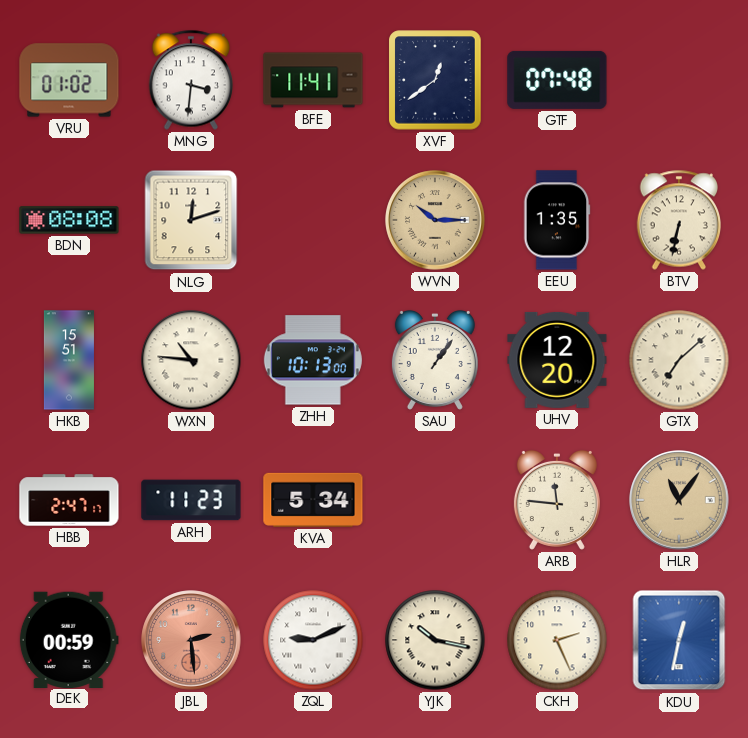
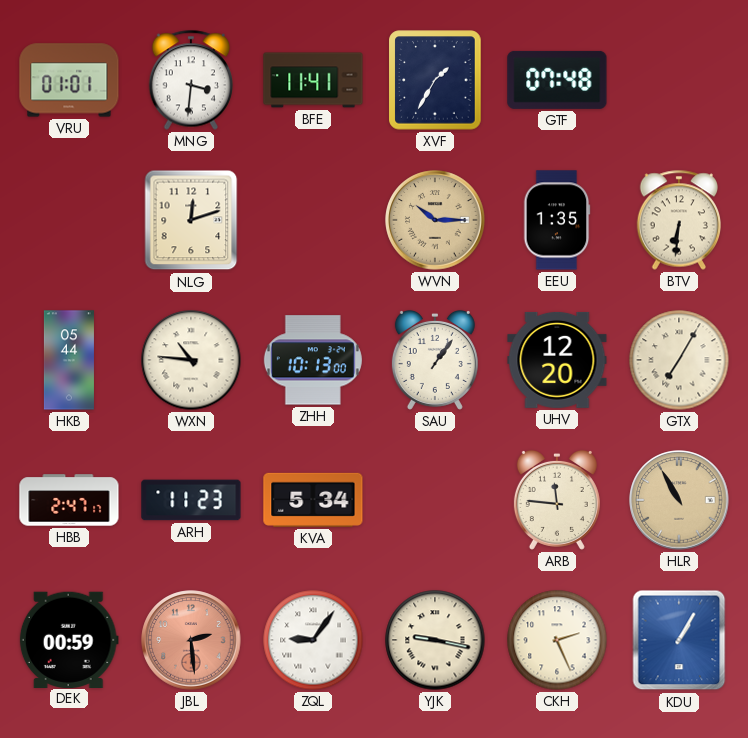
VRU: 01:02 -> 01:01 (69, 80)
XVF: 12:39 -> 1:35 (435, 80)
BDN: 08:08 -> none (69, 220)
BTV: 6:32 -> 6:31 (678, 220)
HKB: 15:51 -> 05:44 (69, 360)
GTX: 7:08 -> 7:05 (679, 360)
HLR: 11:06 -> 10:55 (679, 500)
ZQL: 9:11 -> 9:06 (313, 640)
YJK: 10:17 -> 9:17 (435, 640)
KDU: 12:32 -> 1:05 (679, 640)
